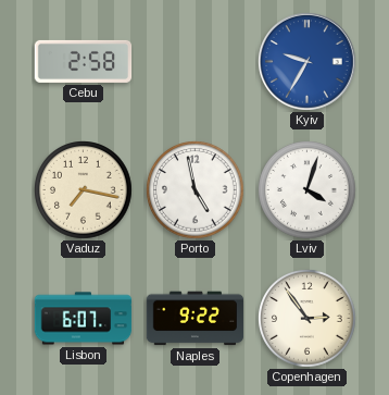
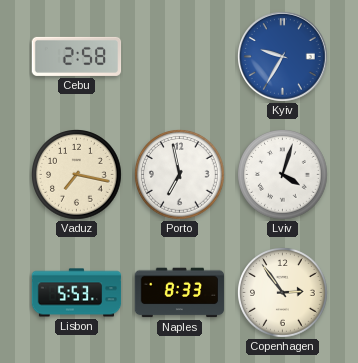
Porto: 4:58 -> 6:58 (180, 175)
Lisbon: 6:07 -> 5:53 (77, 293)
Naples: 9:22 -> 8:33 (180, 293)
